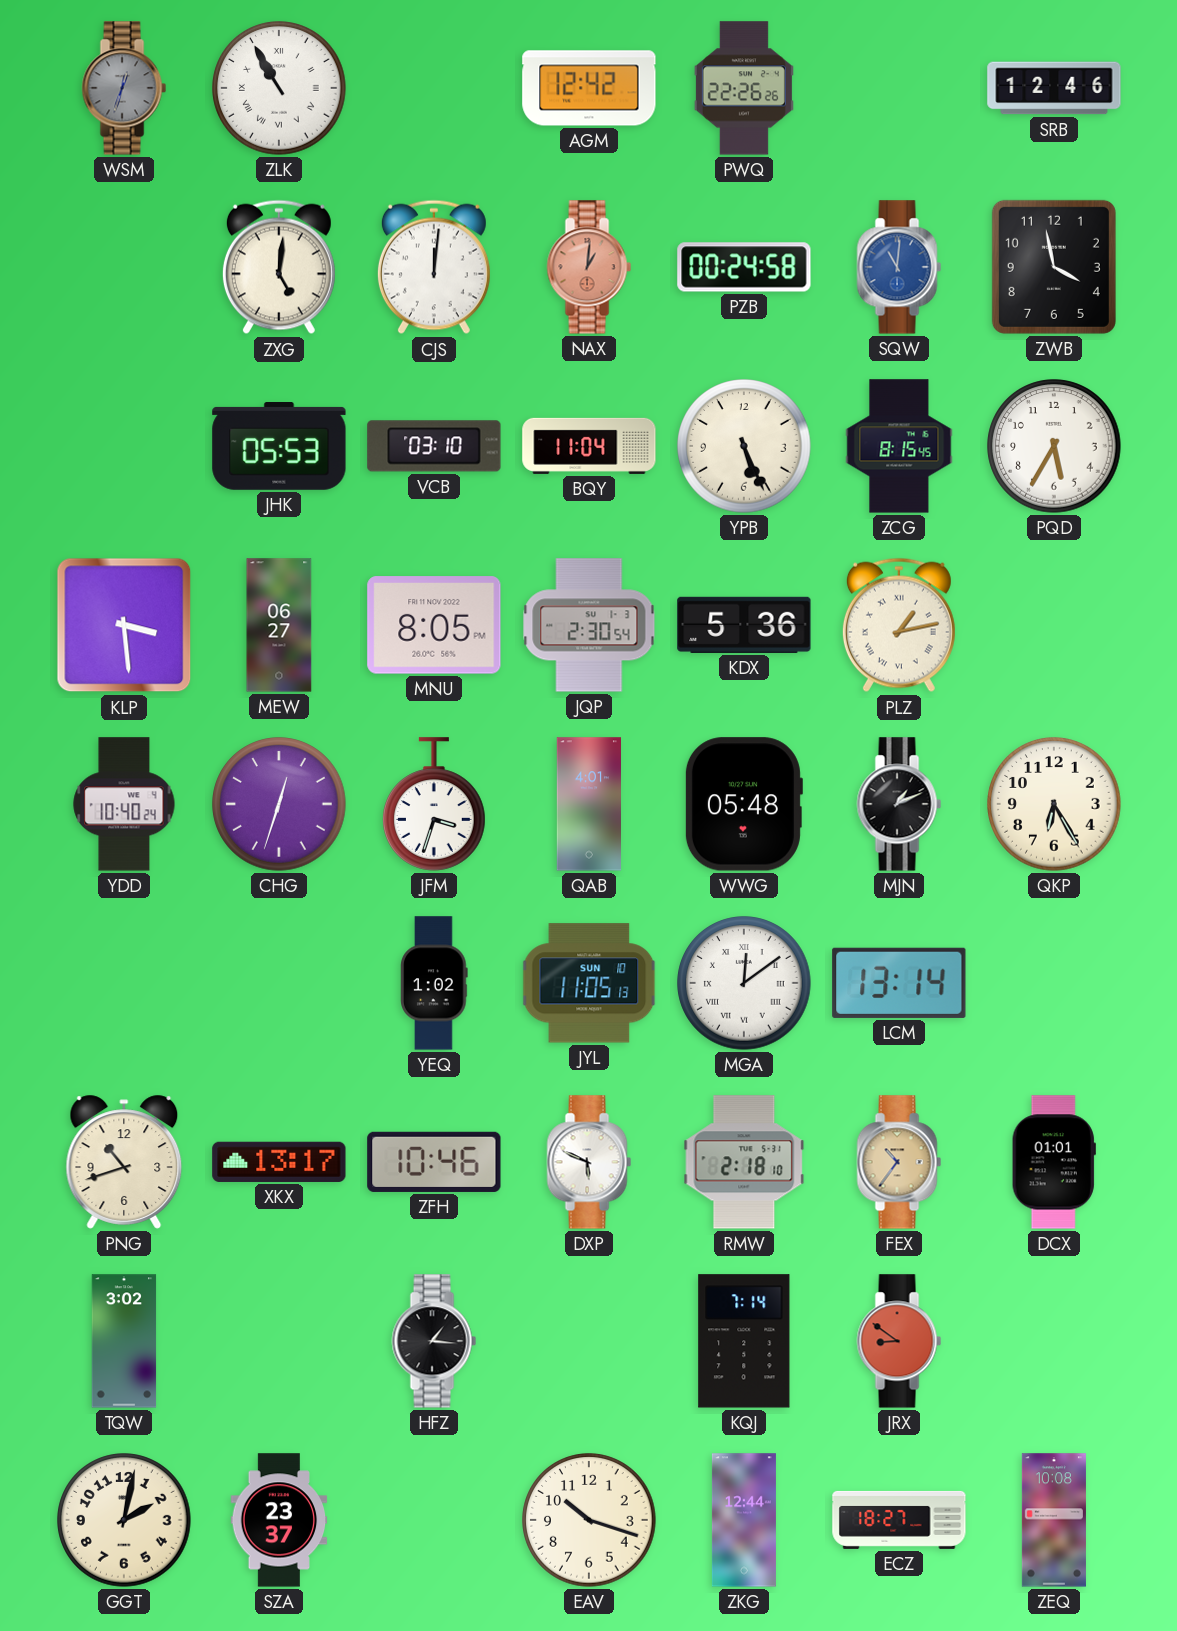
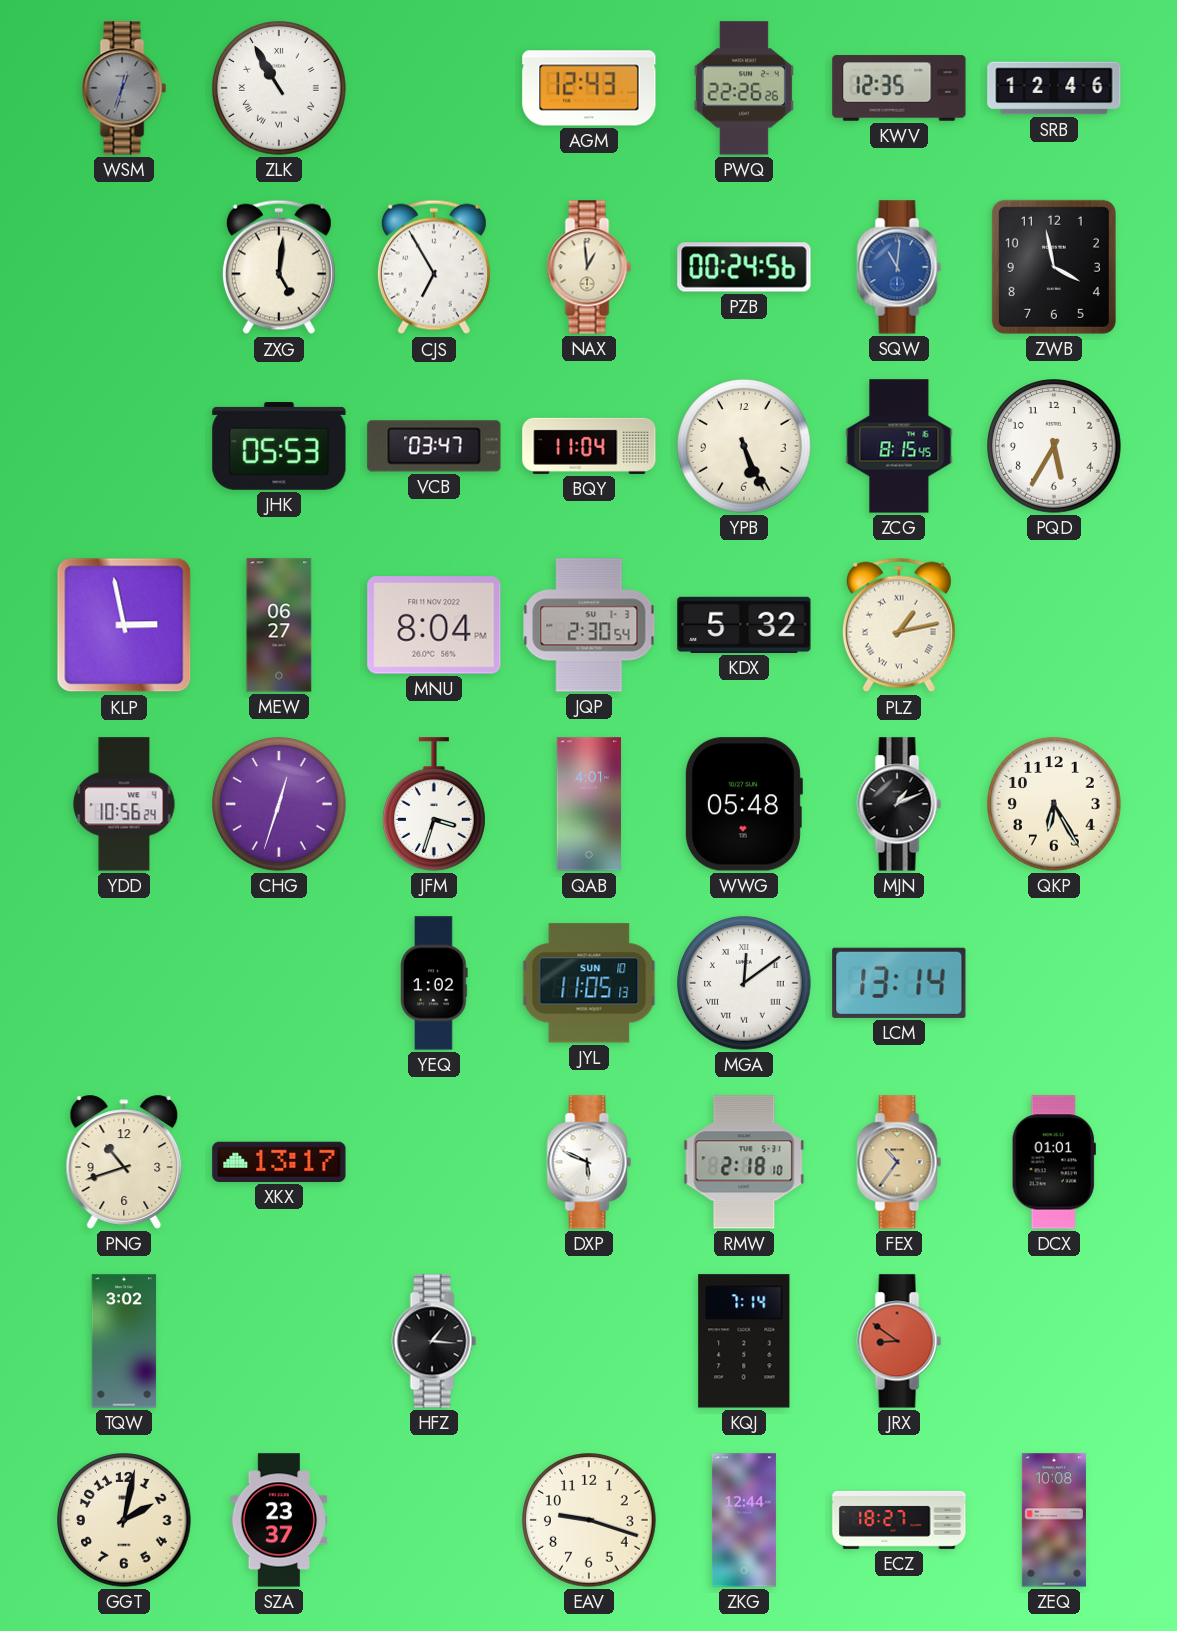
AGM: 12:42 -> 12:43 (589, 88)
KWV: none -> 12:35 (899, 88)
CJS: 12:01 -> 6:55 (434, 267)
NAX: 1:01 -> 12:59 (589, 267)
NAX dial: salmon -> cream (589, 267)
PZB: 00:24:58 -> 00:24:56 (744, 267)
VCB: 03:10 -> 03:47 (434, 446)
KLP: 3:29 -> 2:58 (124, 625)
MNU: 8:05 -> 8:04 (434, 625)
KDX: 5:36 -> 5:32 (744, 625)
YDD: 10:40 -> 10:56 (124, 804)
ZFH: 10:46 -> none (434, 1162)
EAV: 10:18 -> 9:18 (589, 1520)
